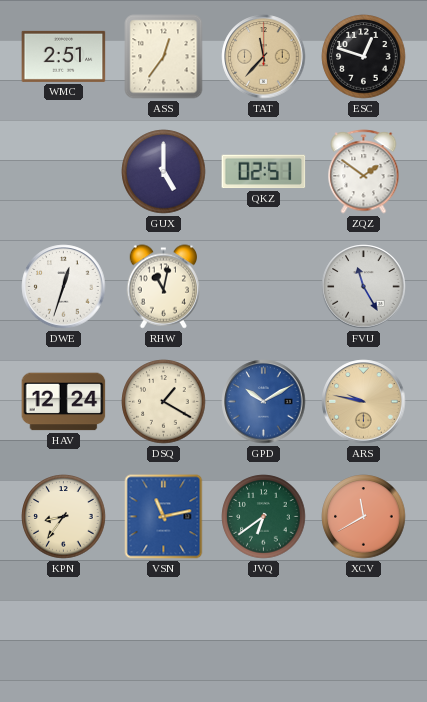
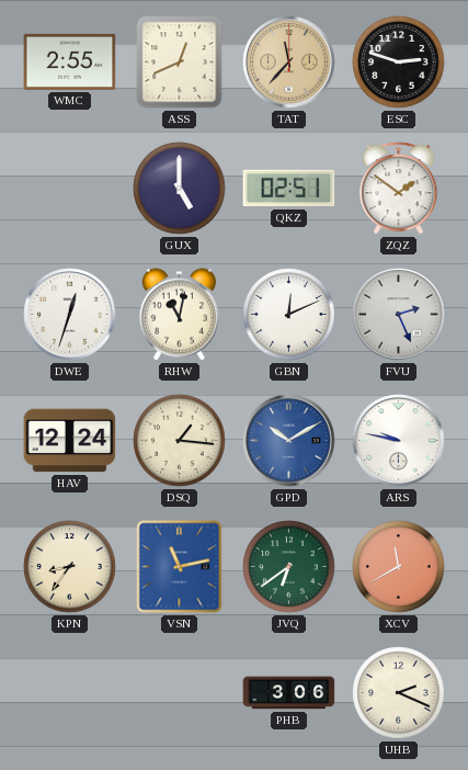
WMC: 2:51 -> 2:55 (70, 61)
ASS: 12:36 -> 12:41 (180, 63)
ESC: 12:48 -> 2:48 (399, 63)
GBN: none -> 12:11 (289, 315)
FVU: 11:25 -> 2:26 (399, 315)
DSQ: 1:20 -> 1:16 (180, 441)
ARS dial: champagne -> white (399, 441)
PHB: none -> 3:06 (289, 693)
UHB: none -> 2:19 (399, 693)
